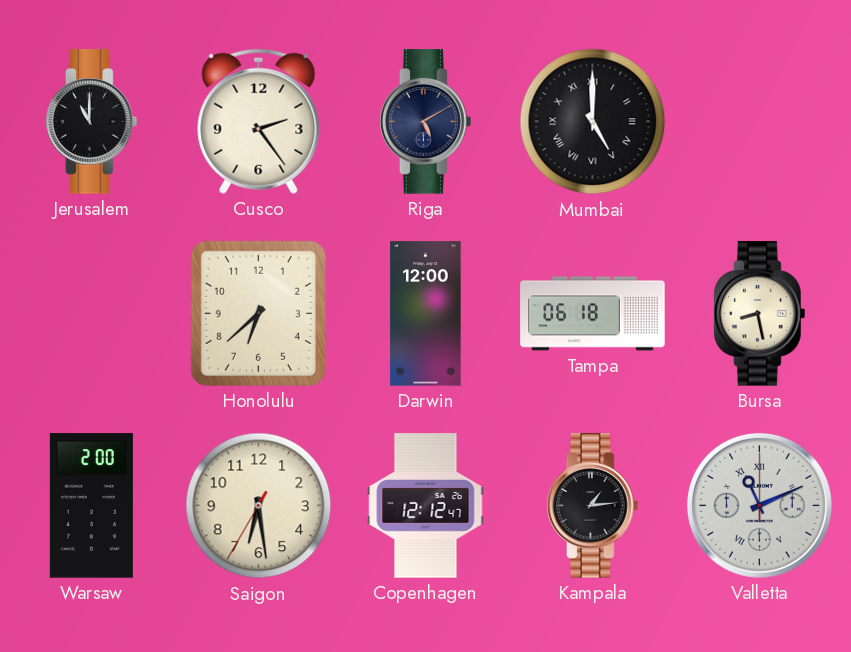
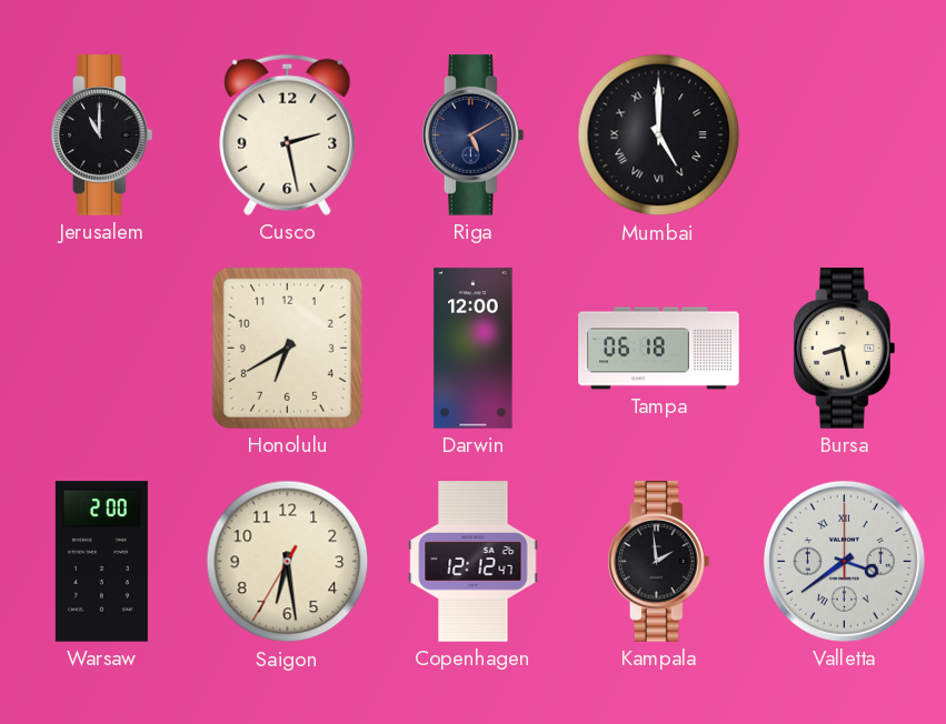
Cusco: 2:24 -> 2:28 (288, 134)
Honolulu: 6:38 -> 6:40 (287, 348)
Kampala: 1:14 -> 1:59 (659, 562)
Valletta: 11:11 -> 3:39 (844, 561)
